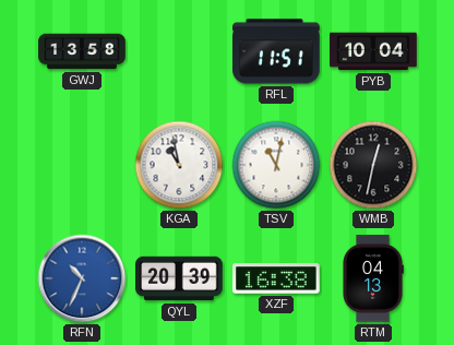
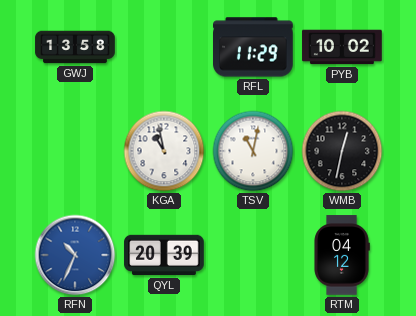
RFL: 11:51 -> 11:29 (254, 47)
PYB: 10:04 -> 10:02 (342, 47)
XZF: 16:38 -> none (276, 278)
RTM: 04:13 -> 04:12 (342, 255)
